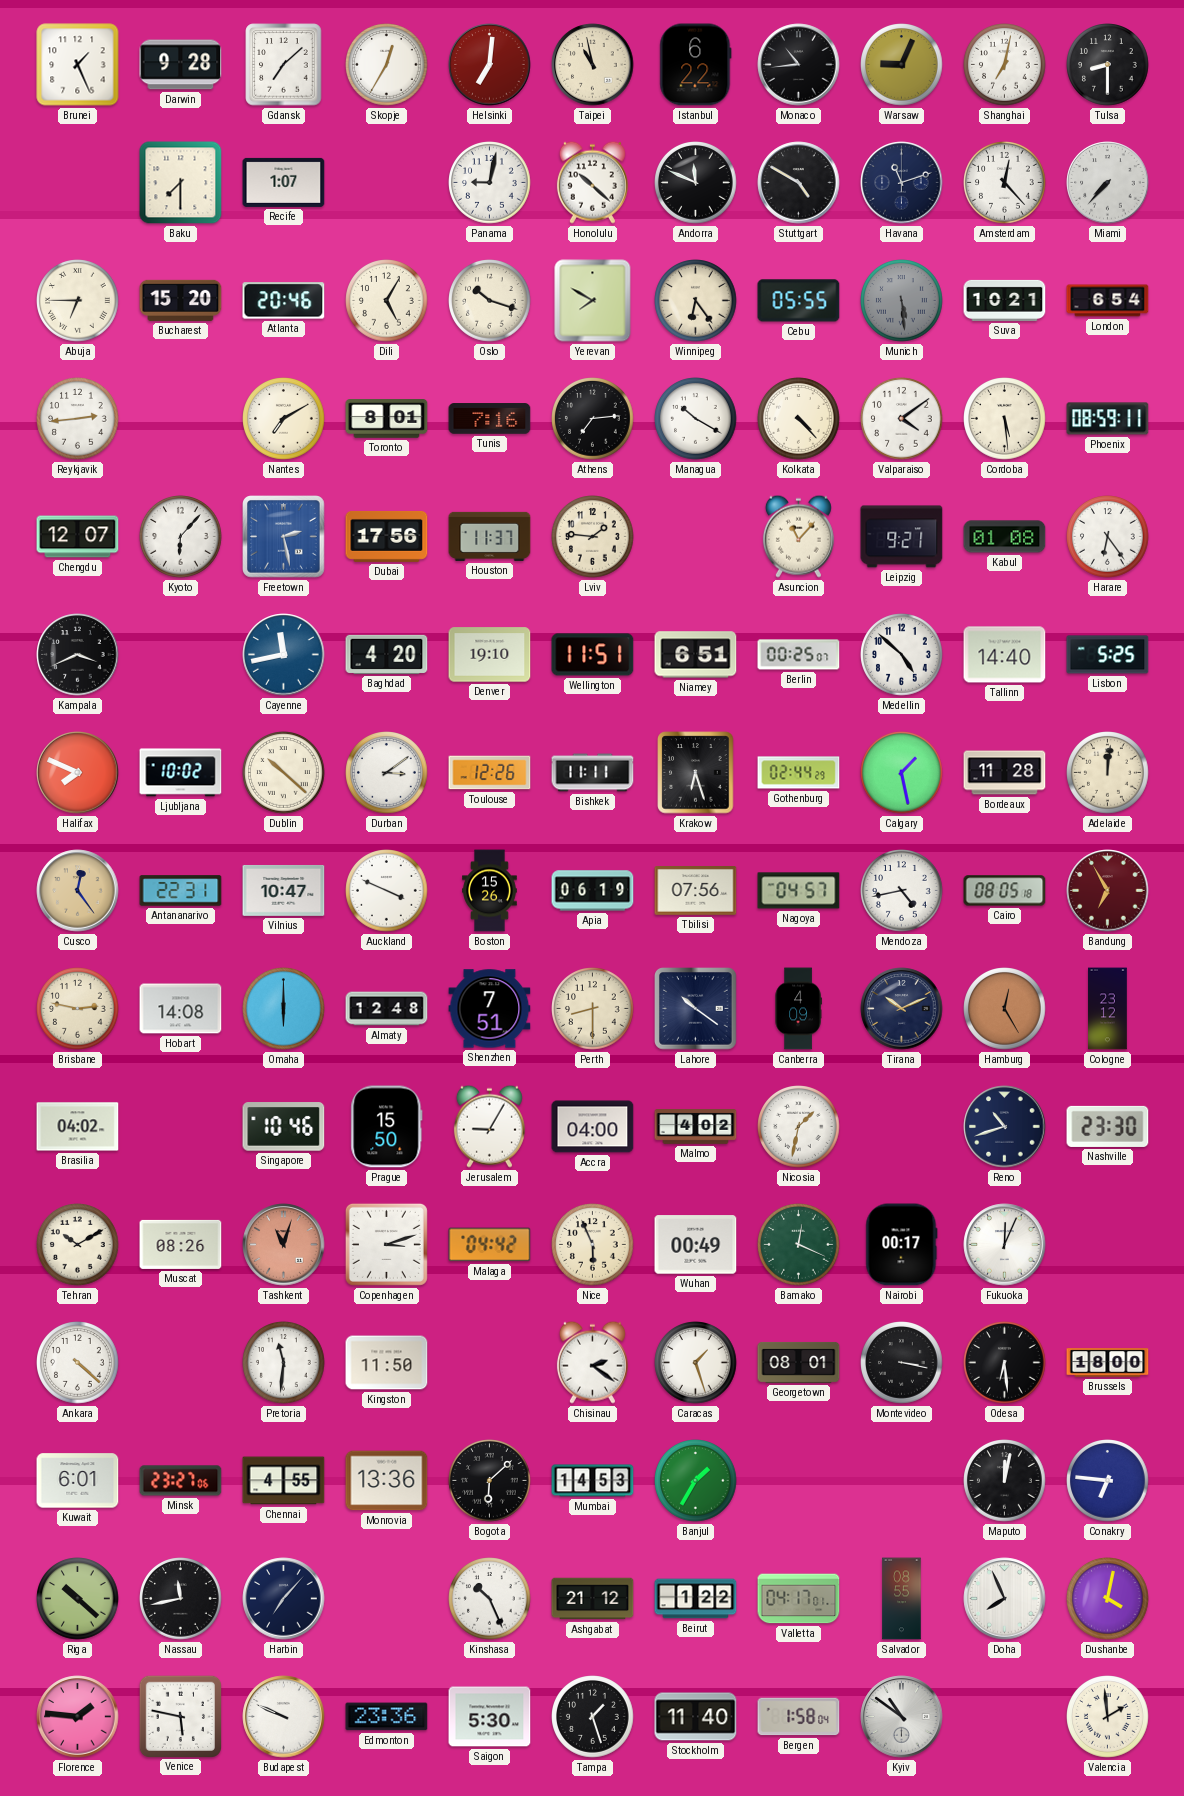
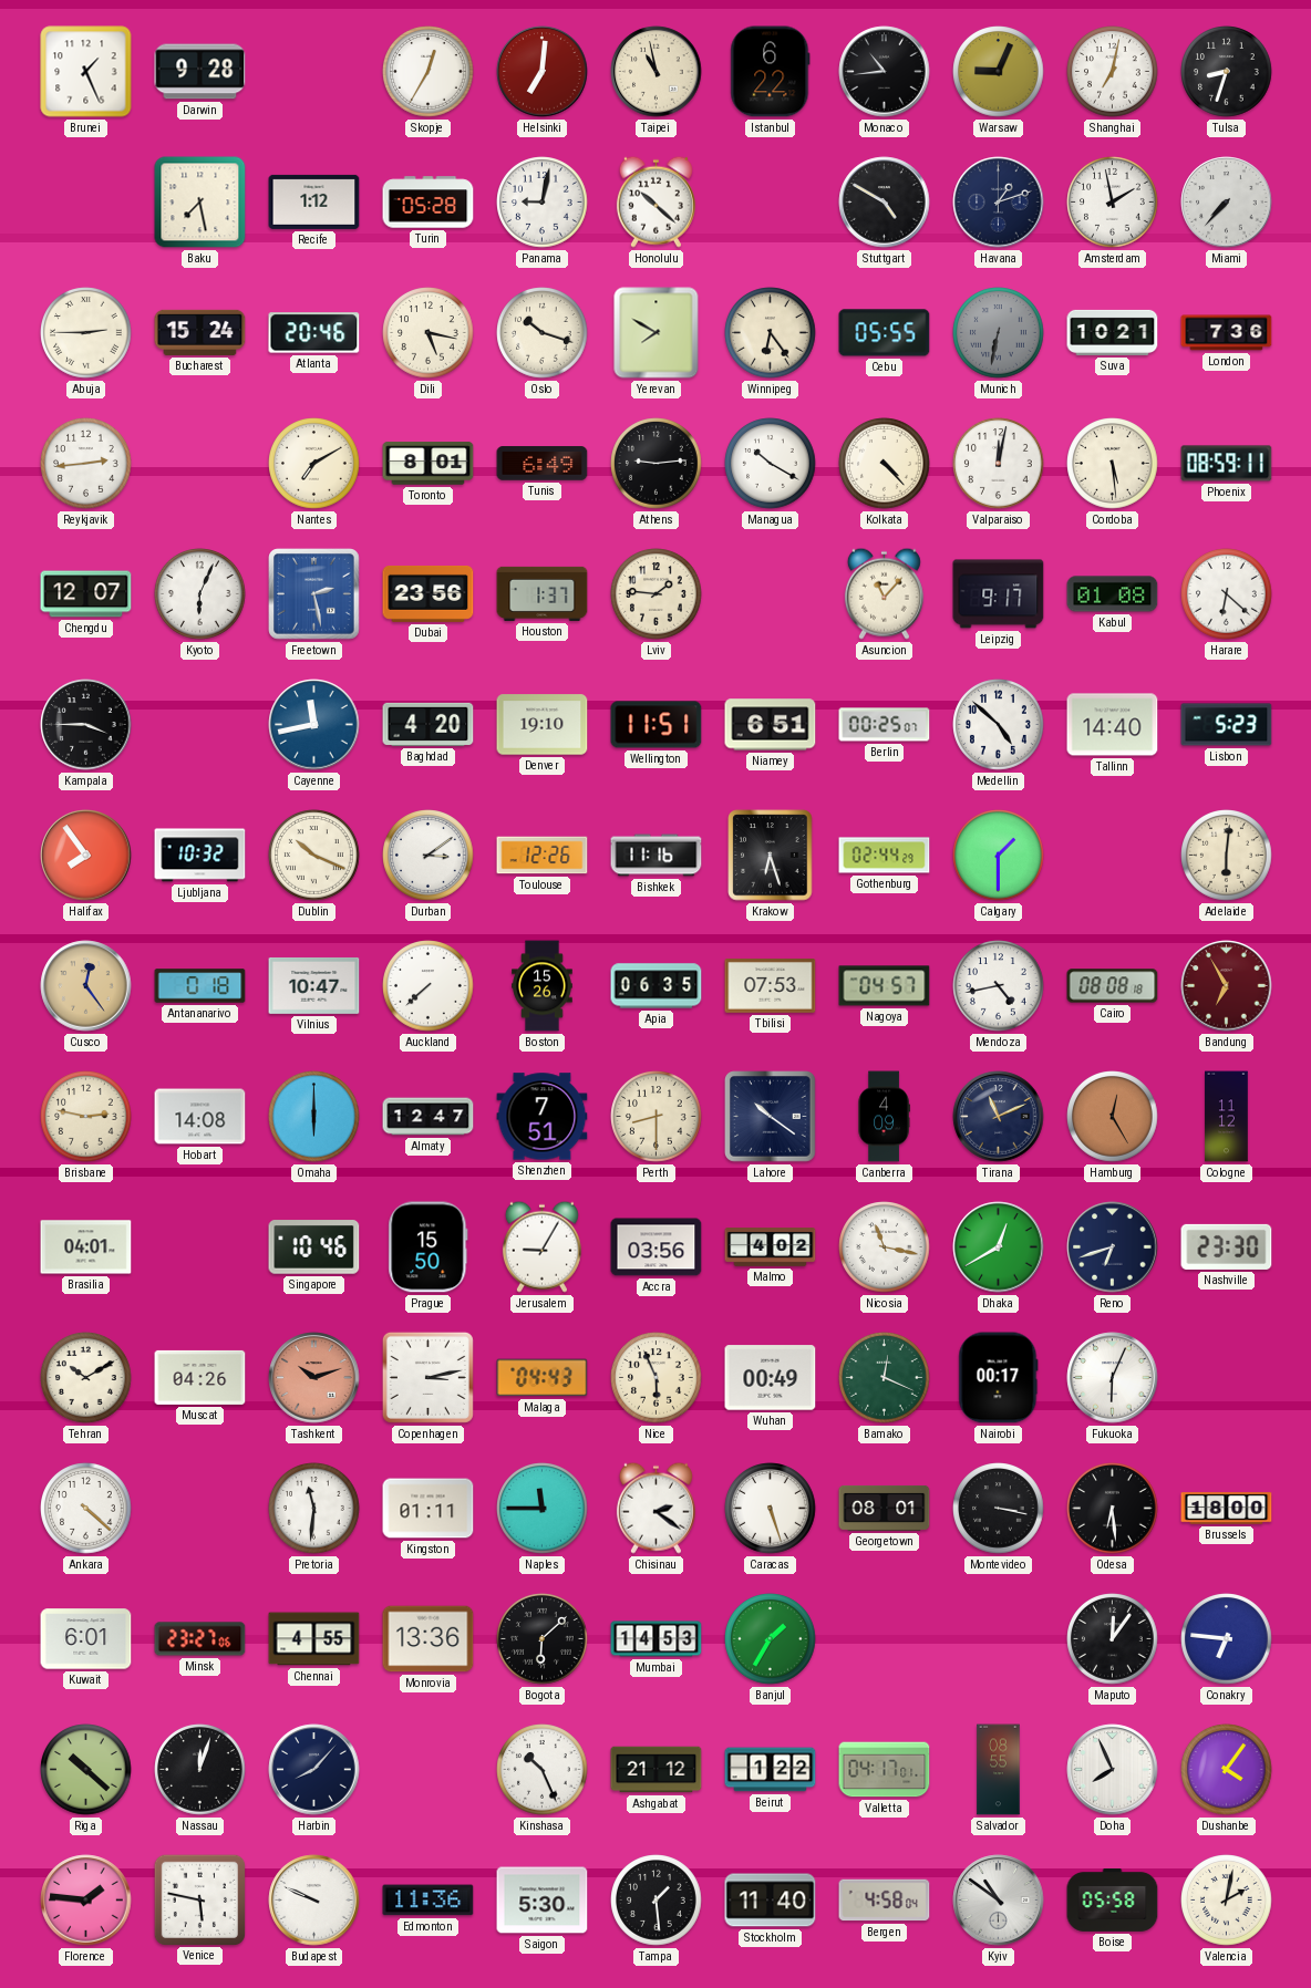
Gdansk: 7:08 -> none (284, 65)
Tulsa: 8:30 -> 8:33 (1227, 72)
Baku: 7:30 -> 7:28 (200, 203)
Recife: 1:07 -> 1:12 (314, 201)
Turin: none -> 05:28 (429, 203)
Andorra: 11:49 -> none (696, 183)
Havana: 11:12 -> 1:12 (999, 203)
Amsterdam: 12:23 -> 1:58 (1113, 203)
Abuja: 6:45 -> 2:45 (86, 333)
Bucharest: 15:20 -> 15:24 (200, 332)
Dili: 5:05 -> 5:17 (429, 333)
Munich: 5:29 -> 6:32 (999, 333)
London: 6:54 -> 7:36 (1227, 333)
Tunis: 7:16 -> 6:49 (543, 464)
Athens: 7:14 -> 9:14 (657, 464)
Valparaiso: 4:09 -> 12:02 (999, 464)
Kyoto: 6:07 -> 6:04 (200, 594)
Dubai: 17:56 -> 23:56 (429, 593)
Houston: 11:37 -> 1:37 (543, 593)
Leipzig: 9:21 -> 9:17 (999, 594)
Harare: 6:24 -> 6:22 (1227, 594)
Kampala: 3:41 -> 3:45 (86, 725)
Lisbon: 5:25 -> 5:23 (1227, 725)
Halifax: 7:49 -> 7:54 (86, 856)
Ljubljana: 10:02 -> 10:32 (200, 856)
Dublin: 10:22 -> 10:19 (314, 856)
Bishkek: 11:11 -> 11:16 (657, 856)
Calgary: 1:28 -> 1:30 (999, 856)
Bordeaux: 11:28 -> none (1005, 773)
Adelaide: 12:01 -> 6:01 (1227, 856)
Antananarivo: 22:31 -> 0:18 (200, 986)
Auckland: 3:49 -> 7:38 (429, 986)
Apia: 06:19 -> 06:35 (657, 986)
Tbilisi: 07:56 -> 07:53 (771, 986)
Cairo: 08:05 -> 08:08 (1113, 986)
Almaty: 12:48 -> 12:47 (429, 1117)
Tirana: 10:11 -> 11:11 (999, 1117)
Cologne: 23:12 -> 11:12 (1227, 1117)
Brasilia: 04:02 -> 04:01 (86, 1247)
Accra: 04:00 -> 03:56 (657, 1247)
Nicosia: 1:32 -> 11:17 (885, 1247)
Dhaka: none -> 12:40 (999, 1247)
Reno: 10:42 -> 6:42 (1113, 1247)
Muscat: 08:26 -> 04:26 (200, 1377)
Tashkent: 11:03 -> 10:12 (314, 1378)
Copenhagen: 3:12 -> 3:13 (427, 1377)
Malaga: 04:42 -> 04:43 (543, 1378)
Fukuoka: 12:04 -> 6:04 (1113, 1378)
Kingston: 11:50 -> 01:11 (429, 1509)
Naples: none -> 11:45 (543, 1509)
Caracas: 1:27 -> 5:27 (771, 1509)
Maputo: 12:02 -> 12:06 (1113, 1639)
Nassau: 11:43 -> 12:03 (200, 1770)
Harbin: 7:07 -> 8:07 (314, 1770)
Dushanbe: 4:02 -> 4:06 (1227, 1770)
Edmonton: 23:36 -> 11:36 (429, 1901)
Tampa: 1:27 -> 1:29 (657, 1901)
Bergen: 1:58 -> 4:58 (885, 1901)
Boise: none -> 05:58 (1113, 1901)
Valencia: 1:59 -> 2:02 (1227, 1901)
